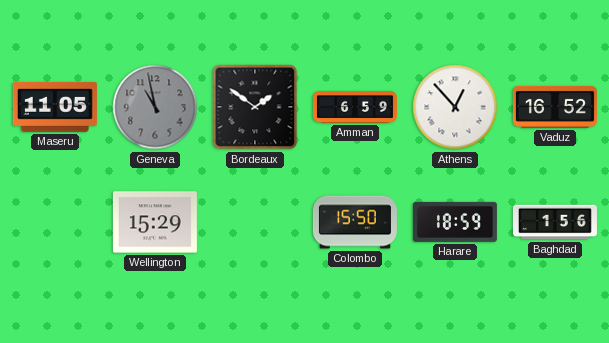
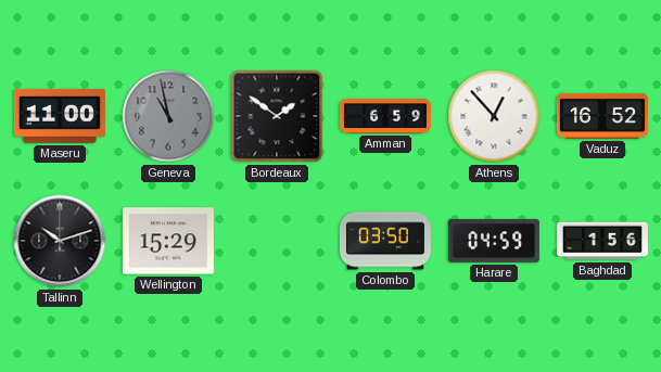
Maseru: 11:05 -> 11:00 (60, 116)
Tallinn: none -> 10:12 (60, 241)
Colombo: 15:50 -> 03:50 (385, 241)
Harare: 18:59 -> 04:59 (494, 241)
